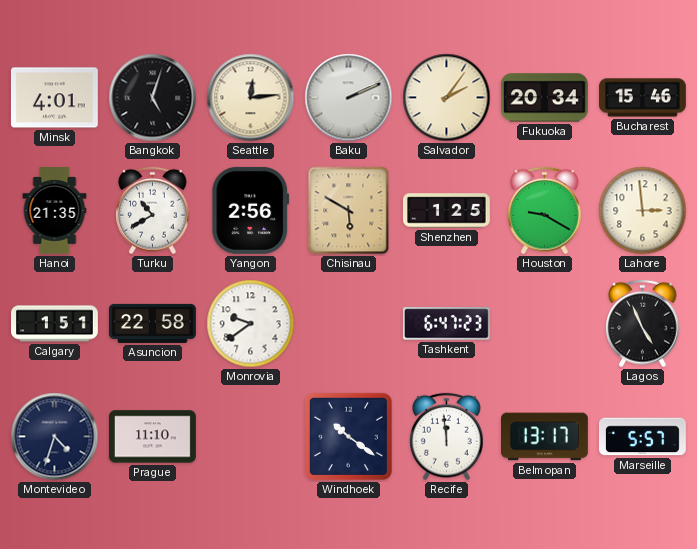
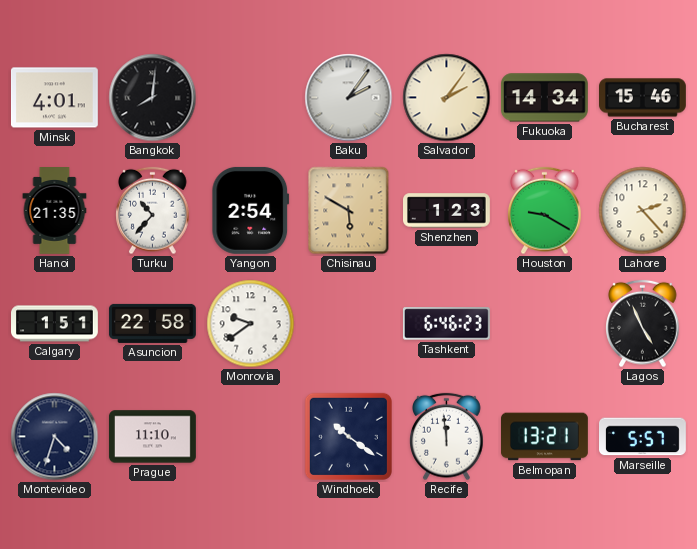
Bangkok: 5:03 -> 8:01 (153, 98)
Seattle: 12:14 -> none (251, 98)
Baku: 2:11 -> 2:06 (349, 98)
Fukuoka: 20:34 -> 14:34 (544, 98)
Turku: 10:40 -> 10:37 (153, 211)
Yangon: 2:56 -> 2:54 (251, 210)
Shenzhen: 1:25 -> 1:23 (447, 211)
Lahore: 2:59 -> 2:23 (643, 211)
Tashkent: 6:47 -> 6:46 (446, 324)
Belmopan: 13:17 -> 13:21 (545, 437)
